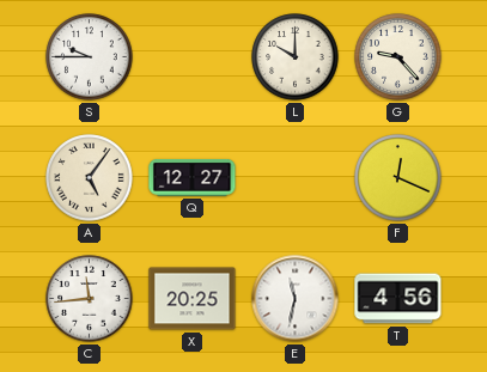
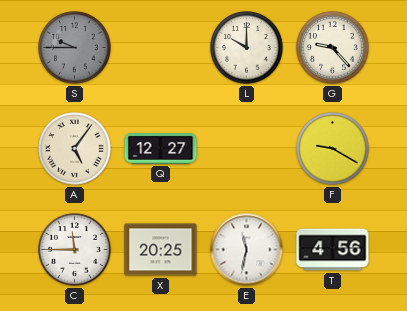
S dial: white -> grey (75, 48)
F: 12:19 -> 9:20 (333, 149)
C: 11:44 -> 11:45 (75, 250)
